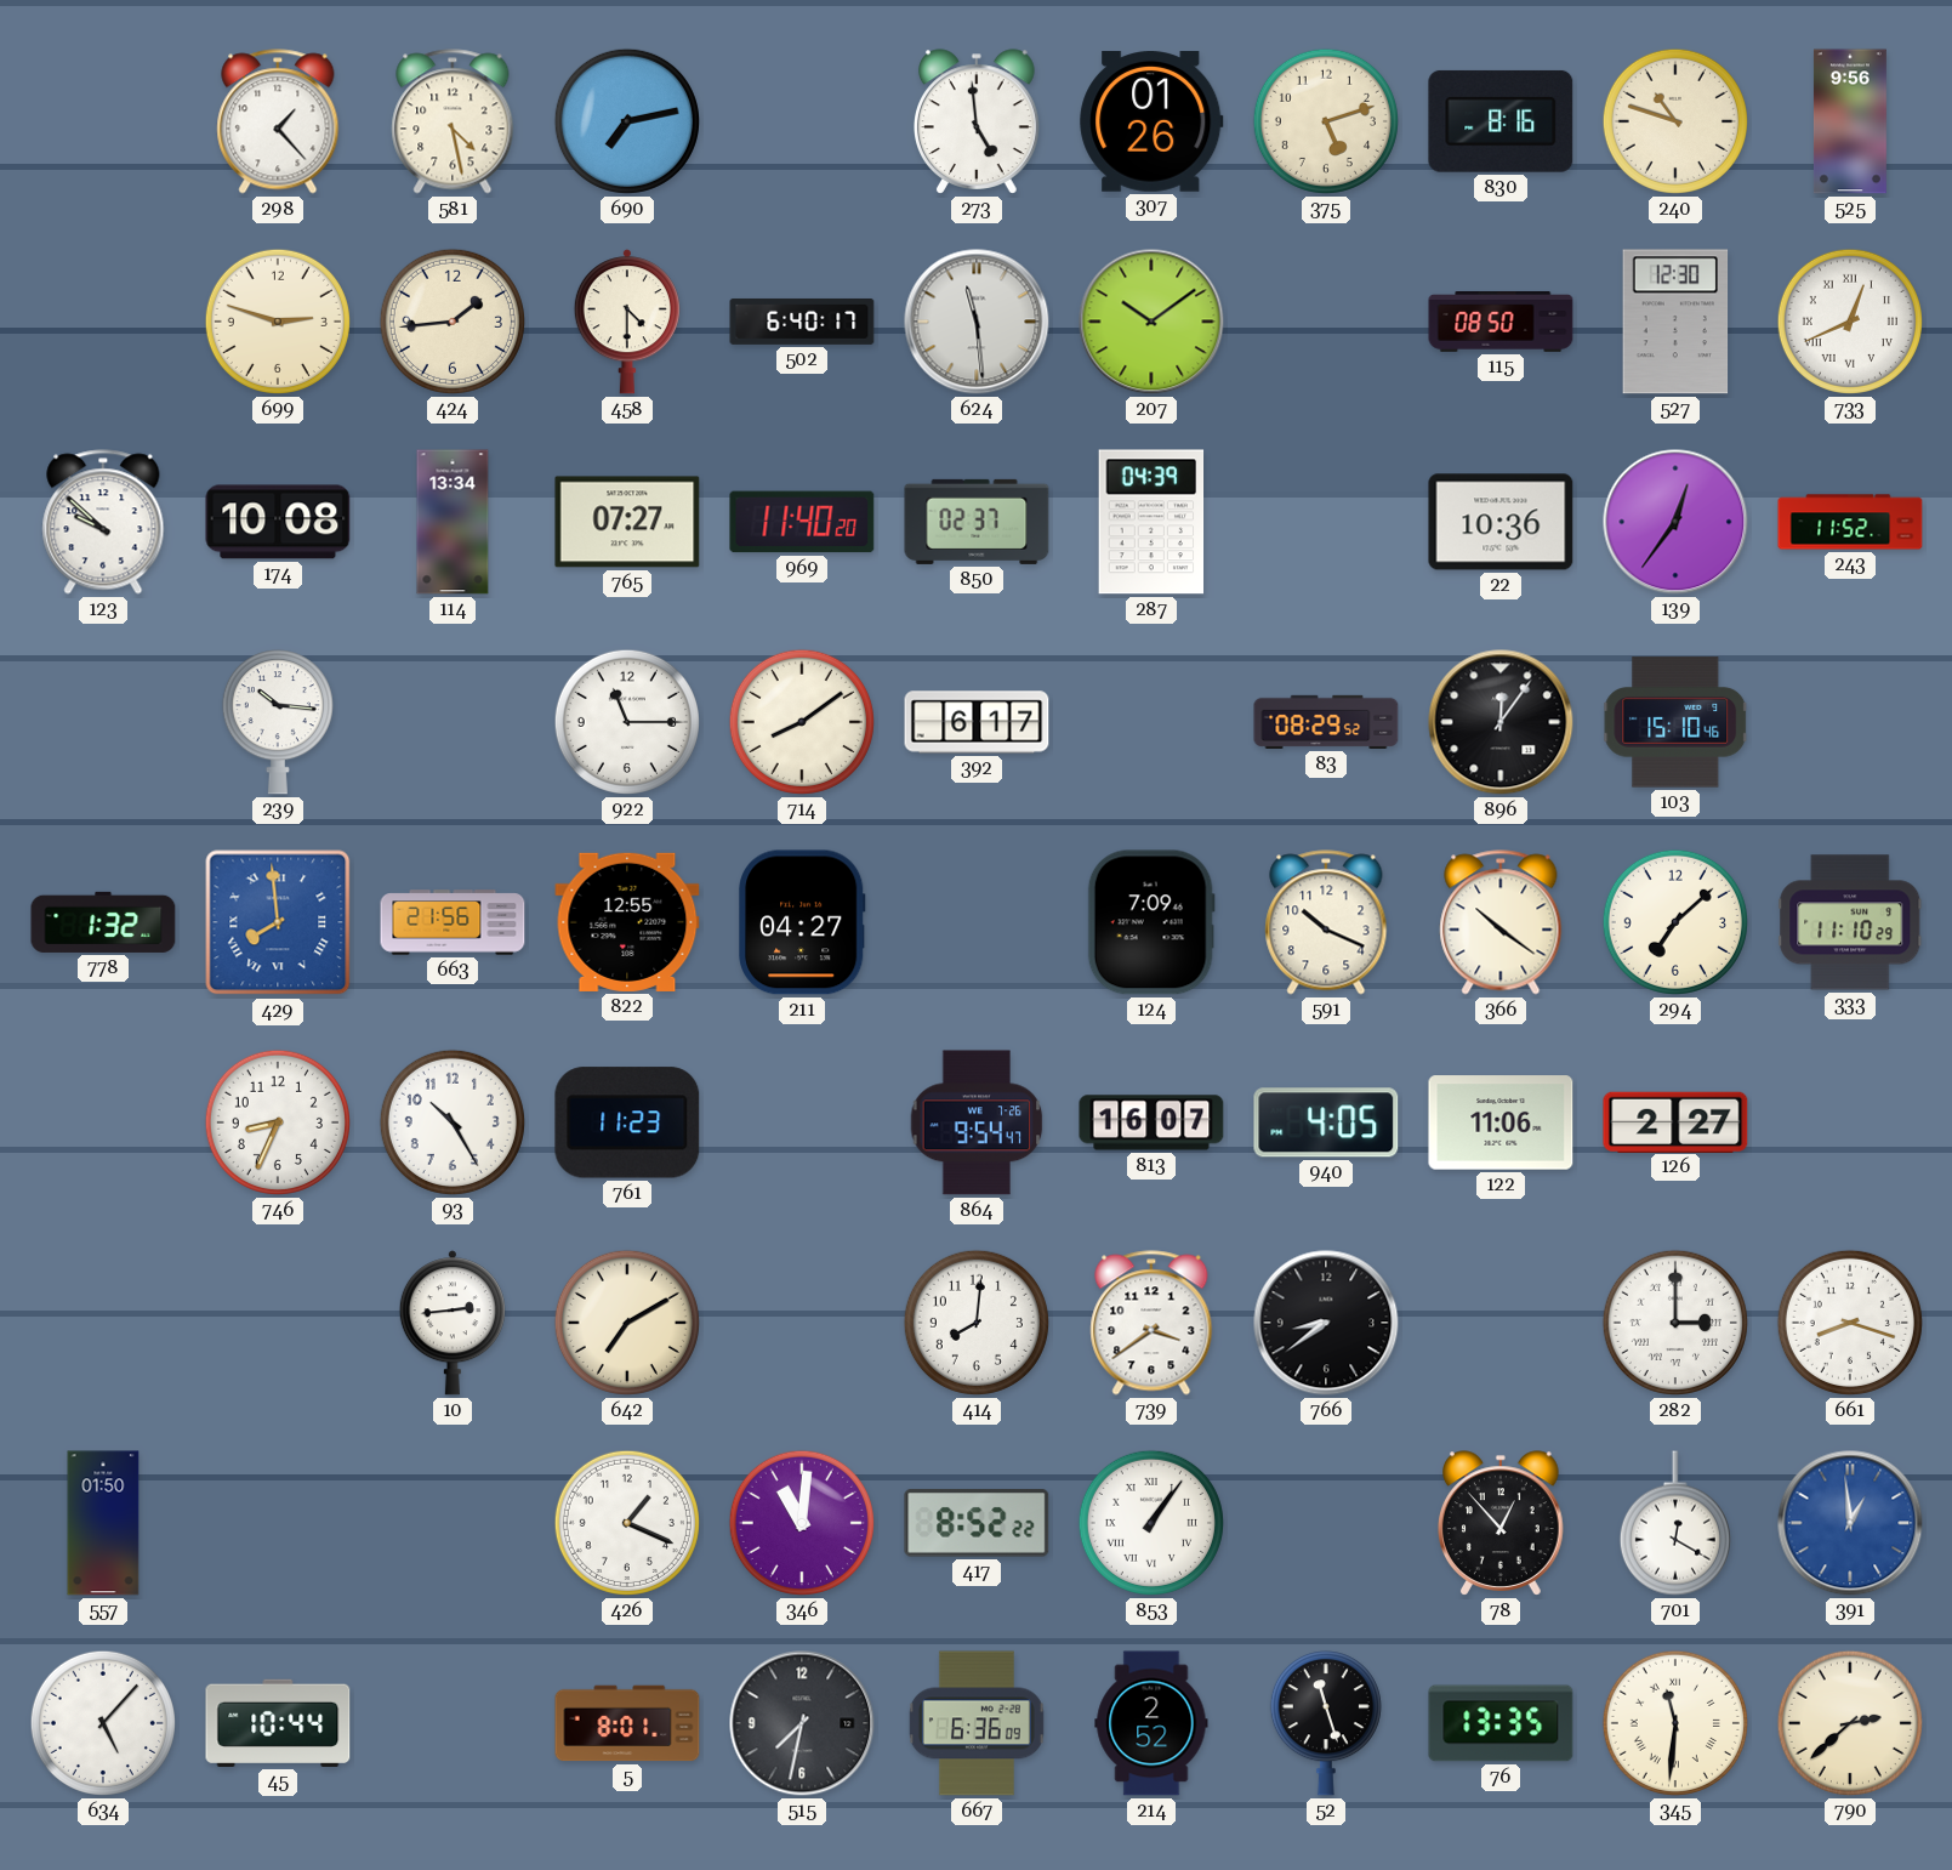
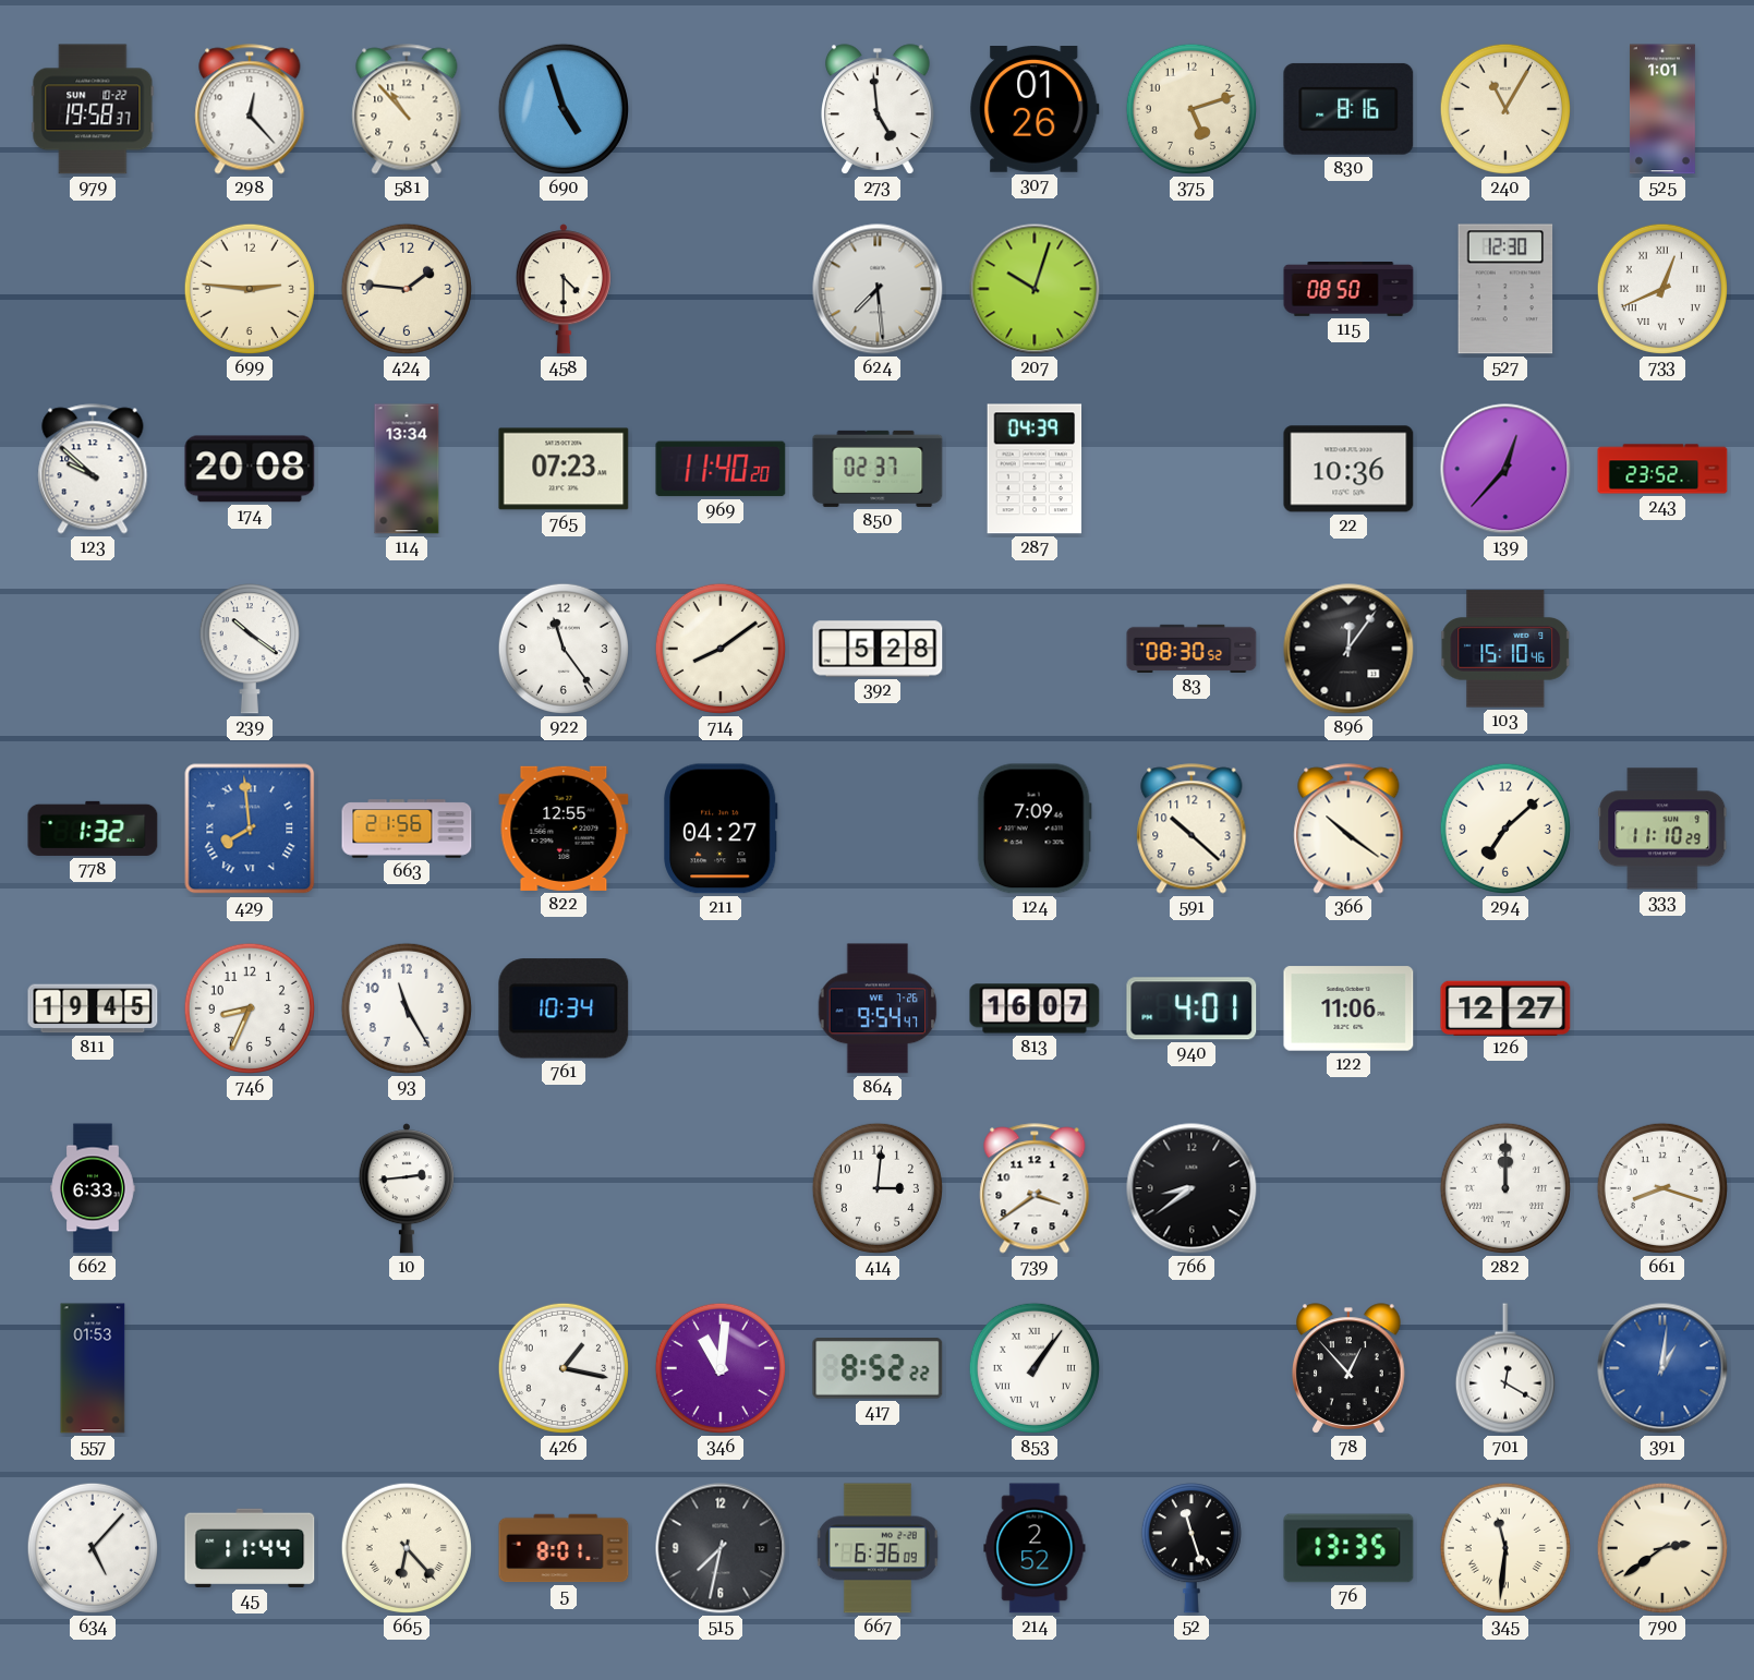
979: none -> 19:58 (93, 109)
298: 1:23 -> 12:23 (250, 109)
581: 4:28 -> 10:53 (407, 109)
690: 7:13 -> 4:57 (564, 109)
240: 10:48 -> 11:05 (1505, 109)
525: 9:56 -> 1:01 (1662, 109)
699: 2:48 -> 2:46 (250, 289)
424: 1:44 -> 1:46 (407, 289)
502: 6:40 -> none (802, 322)
624: 11:29 -> 7:29 (878, 289)
207: 10:09 -> 10:03 (1035, 289)
174: 10:08 -> 20:08 (250, 469)
765: 07:27 -> 07:23 (564, 469)
139: 12:36 -> 12:37 (1505, 469)
243: 11:52 -> 23:52 (1662, 469)
239: 10:16 -> 10:21 (250, 649)
922: 11:15 -> 11:24 (564, 649)
392: 6:17 -> 5:28 (878, 649)
83: 08:29 -> 08:30 (1191, 649)
591: 10:19 -> 10:22 (1191, 829)
811: none -> 19:45 (93, 1008)
93: 10:25 -> 11:25 (407, 1008)
761: 11:23 -> 10:34 (564, 1008)
940: 4:05 -> 4:01 (1191, 1008)
126: 2:27 -> 12:27 (1505, 1007)
662: none -> 6:33 (93, 1188)
642: 7:10 -> none (627, 1323)
414: 8:01 -> 3:01 (878, 1188)
282: 3:00 -> 12:00 (1505, 1188)
557: 01:50 -> 01:53 (93, 1368)
426: 1:19 -> 1:17 (564, 1368)
391: 12:59 -> 1:01 (1662, 1368)
45: 10:44 -> 11:44 (250, 1548)
665: none -> 6:23 (407, 1548)
790: 2:38 -> 2:39 (1662, 1548)
